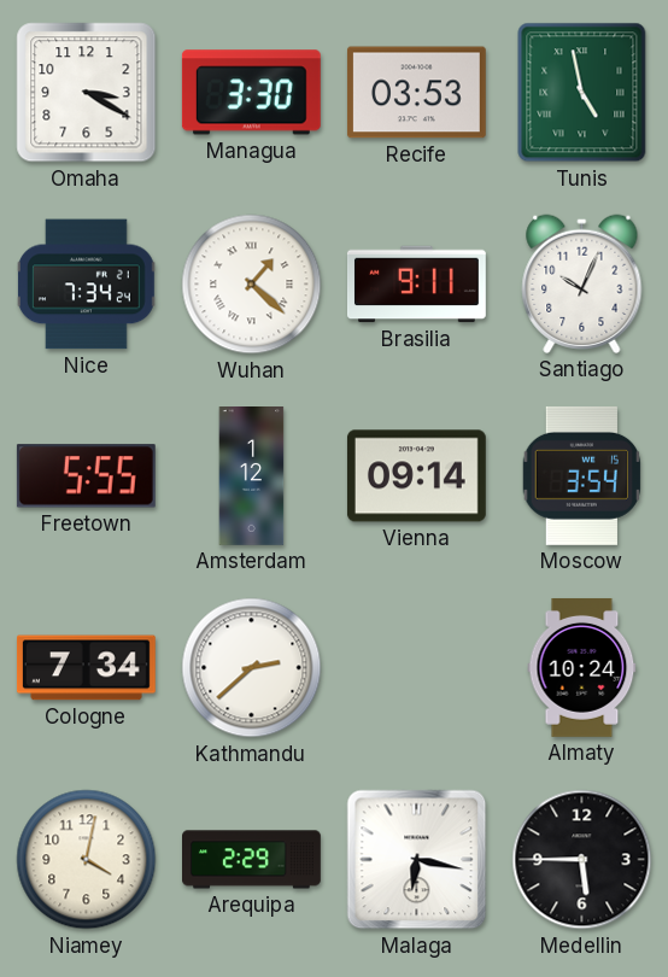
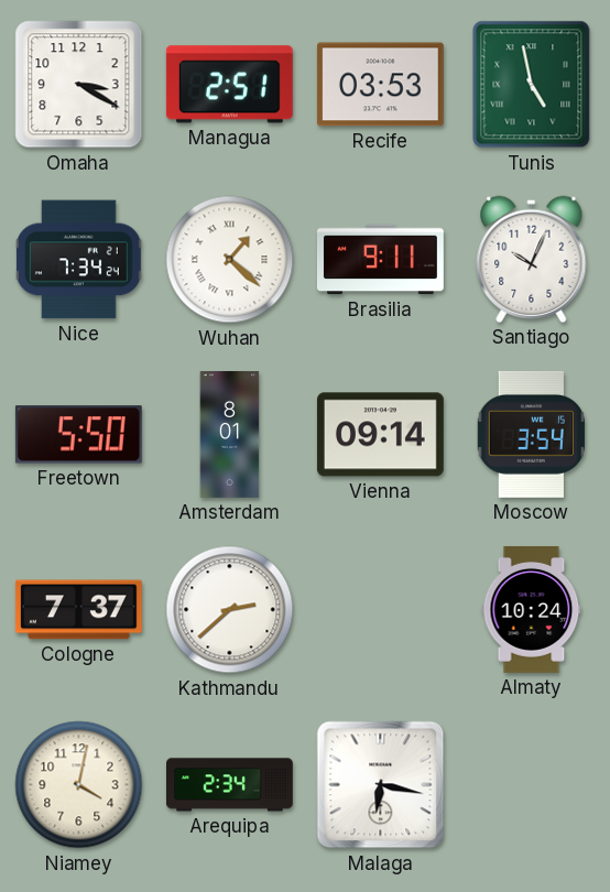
Managua: 3:30 -> 2:51 (229, 85)
Freetown: 5:55 -> 5:50 (78, 435)
Amsterdam: 1:12 -> 8:01 (230, 435)
Cologne: 7:34 -> 7:37 (78, 610)
Arequipa: 2:29 -> 2:34 (230, 785)
Medellin: 5:45 -> none (582, 860)
